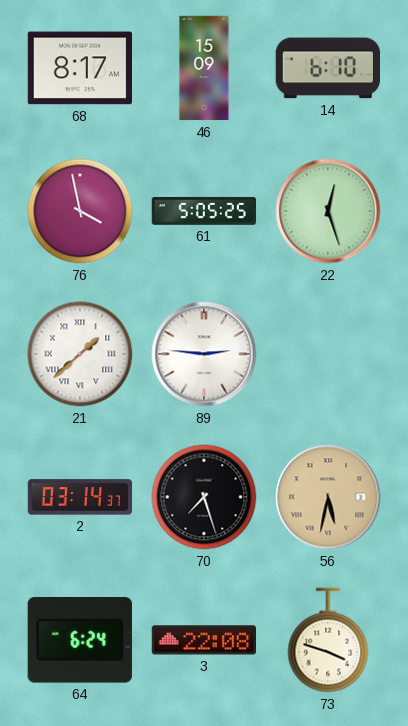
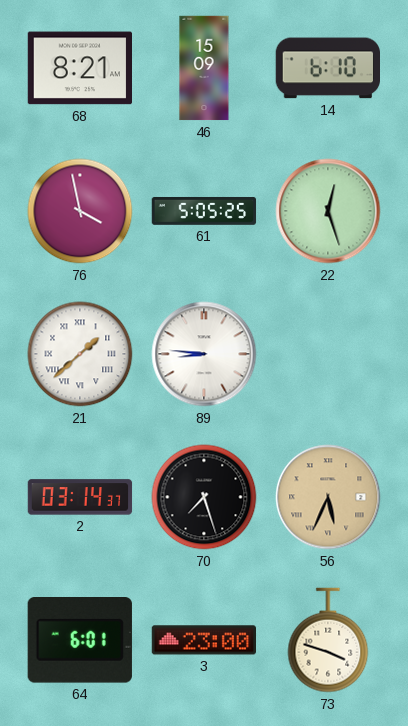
68: 8:17 -> 8:21 (80, 68)
89: 2:46 -> 8:46 (204, 354)
56: 5:32 -> 5:34 (328, 497)
64: 6:24 -> 6:01 (80, 641)
3: 22:08 -> 23:00 (203, 640)
